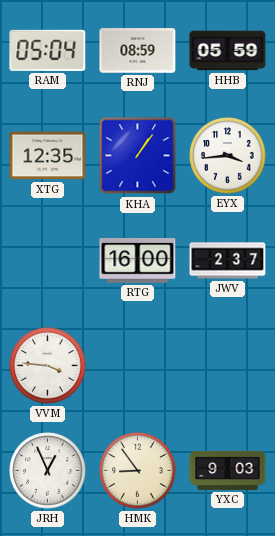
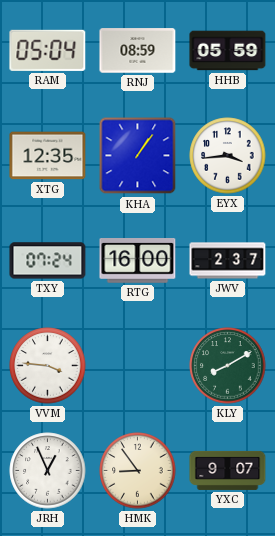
TXY: none -> 07:24 (48, 261)
KLY: none -> 8:10 (228, 366)
YXC: 9:03 -> 9:07 (228, 470)
